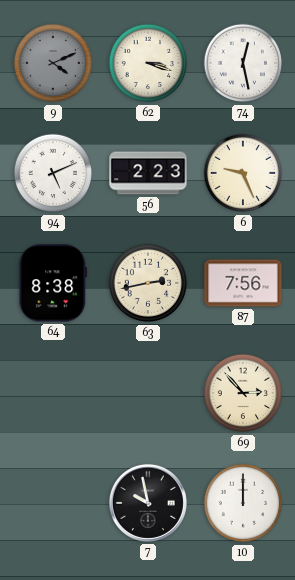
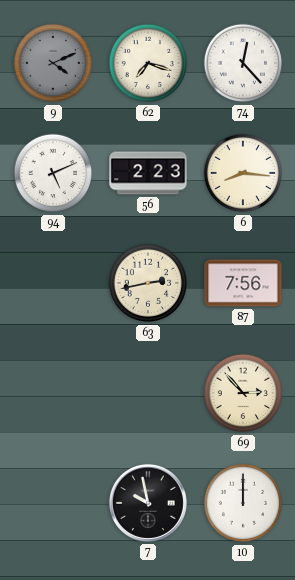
62: 3:18 -> 7:18 (148, 63)
74: 12:28 -> 12:23 (243, 63)
6: 9:26 -> 8:16 (243, 173)
64: 8:38 -> none (53, 283)
